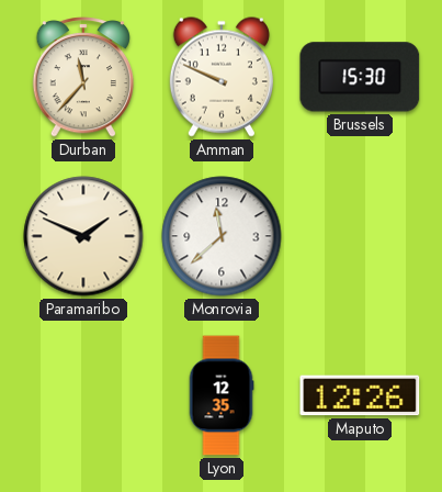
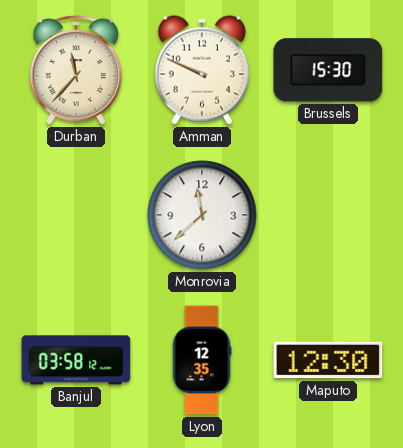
Paramaribo: 1:49 -> none (83, 236)
Banjul: none -> 03:58 (76, 360)
Maputo: 12:26 -> 12:30 (328, 360)
